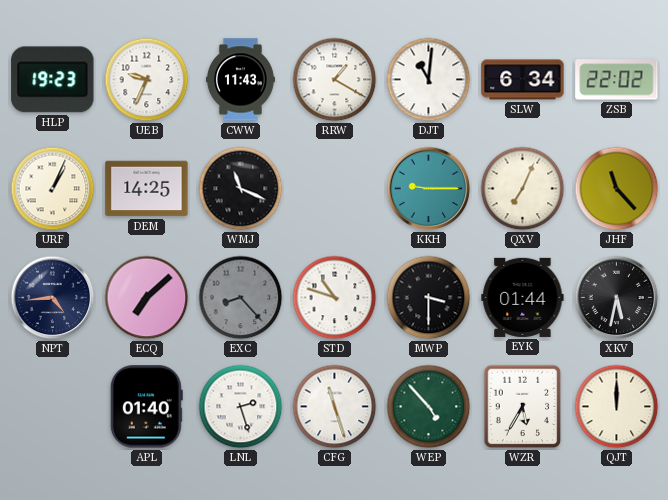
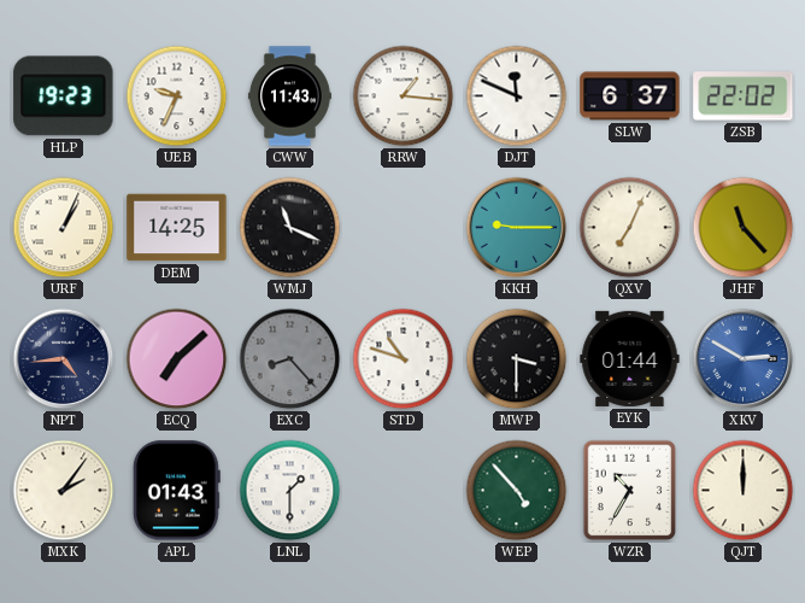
RRW: 1:20 -> 1:16 (404, 96)
DJT: 11:01 -> 11:49 (517, 96)
SLW: 6:34 -> 6:37 (630, 96)
XKV: 5:32 -> 2:50 (744, 359)
XKV dial: black -> blue (744, 359)
MXK: none -> 2:06 (64, 491)
APL: 01:40 -> 01:43 (176, 491)
LNL: 2:27 -> 1:30 (290, 491)
CFG: 11:27 -> none (335, 407)
WZR: 5:35 -> 10:35 (630, 491)
